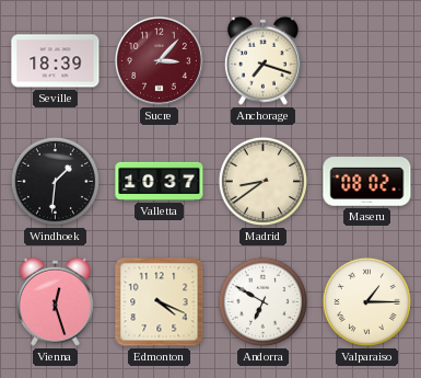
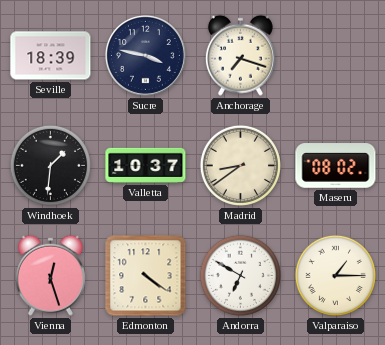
Sucre: 3:07 -> 3:47 (145, 55)
Sucre dial: burgundy -> navy (145, 55)
Edmonton: 4:19 -> 4:21 (146, 276)
